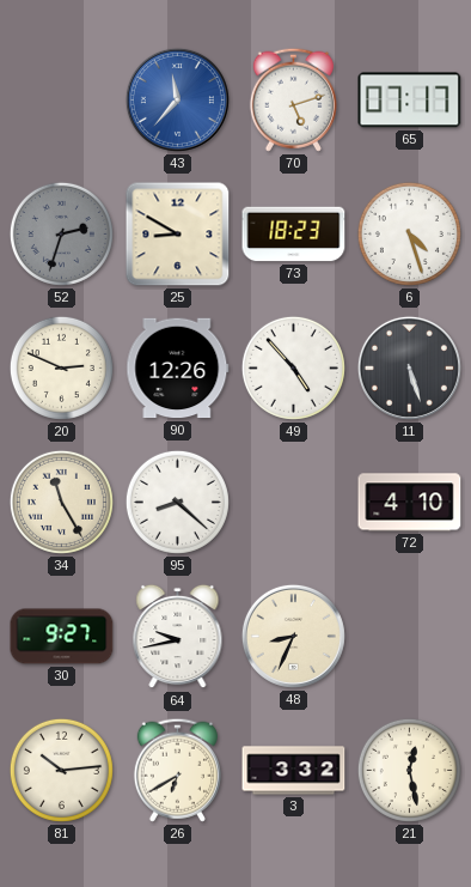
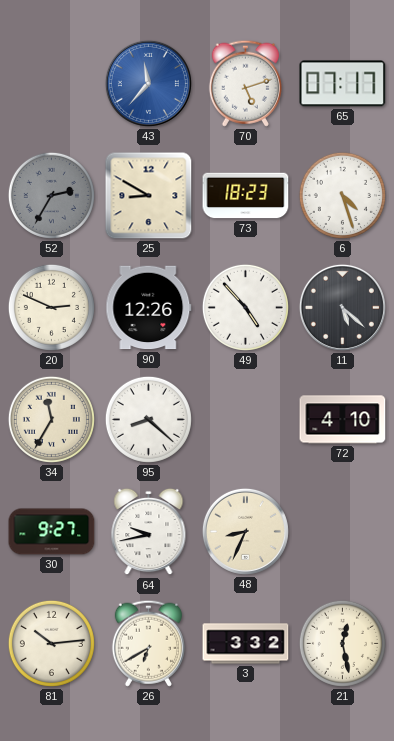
52: 2:33 -> 2:35 (51, 195)
11: 5:27 -> 5:22 (342, 307)
34: 11:25 -> 11:35 (51, 419)
